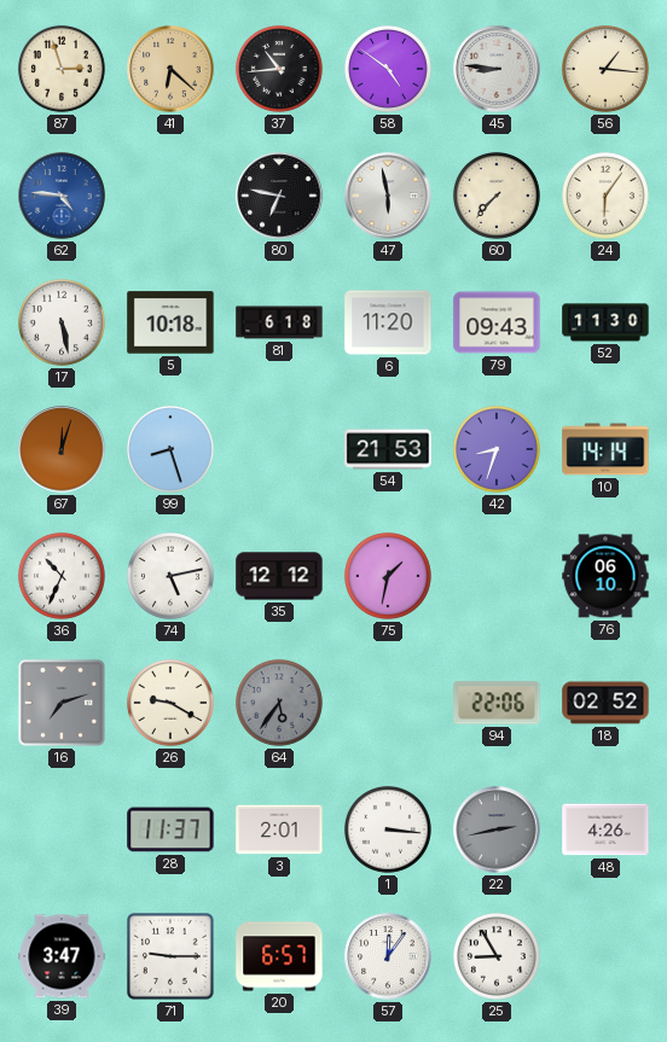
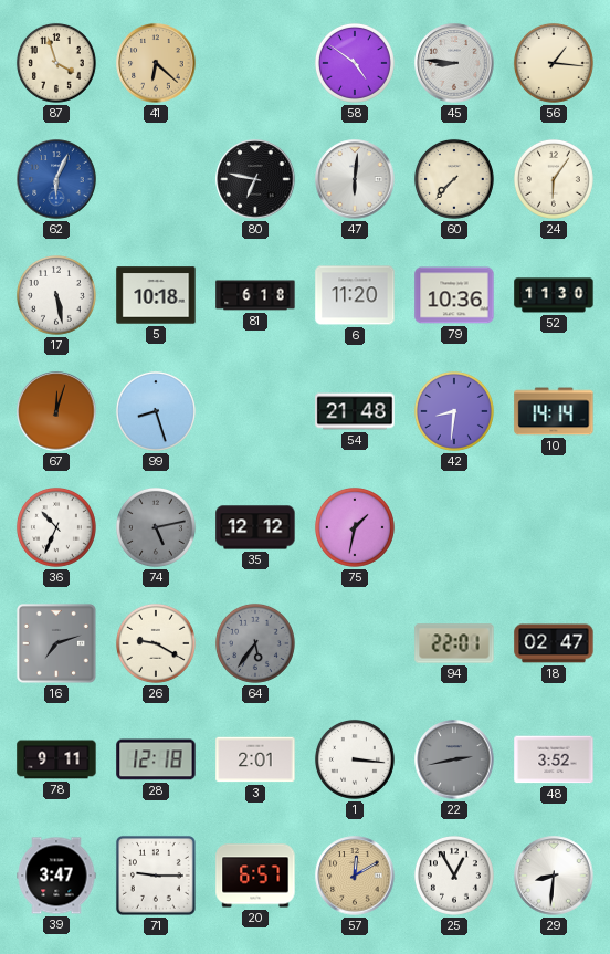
87: 2:57 -> 3:57 (56, 63)
37: 10:44 -> none (279, 69)
62: 4:46 -> 6:04 (56, 179)
47: 5:58 -> 6:01 (355, 179)
79: 09:43 -> 10:36 (454, 295)
54: 21:53 -> 21:48 (355, 411)
42: 8:33 -> 8:31 (454, 411)
74 dial: white -> grey (156, 527)
76: 06:10 -> none (605, 576)
94: 22:06 -> 22:01 (454, 643)
18: 02:52 -> 02:47 (554, 643)
78: none -> 9:11 (56, 759)
28: 11:37 -> 12:18 (156, 759)
48: 4:26 -> 3:52 (554, 759)
57: 12:06 -> 12:10 (355, 876)
57 dial: white -> champagne (355, 876)
25: 8:55 -> 12:55 (454, 876)
29: none -> 8:31 (554, 876)
